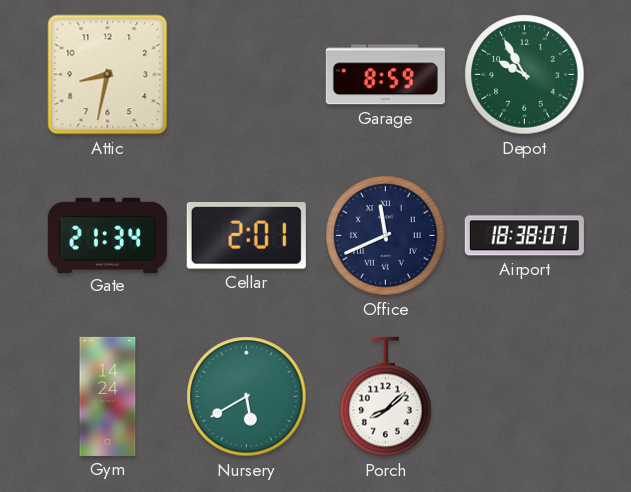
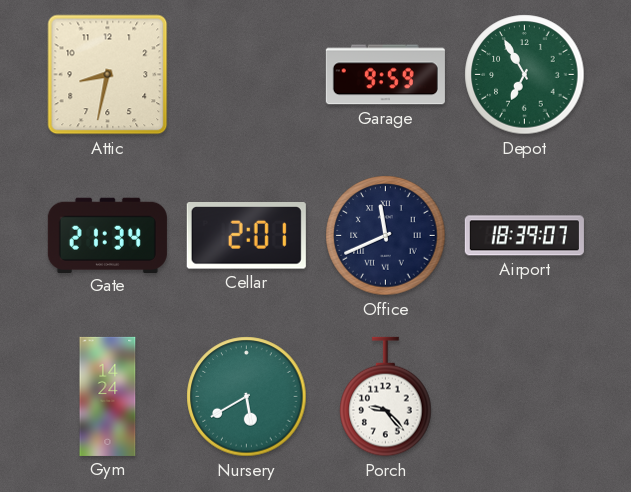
Garage: 8:59 -> 9:59 (385, 75)
Depot: 9:55 -> 6:55 (525, 75)
Airport: 18:38 -> 18:39 (524, 236)
Porch: 8:08 -> 9:23 (386, 397)
